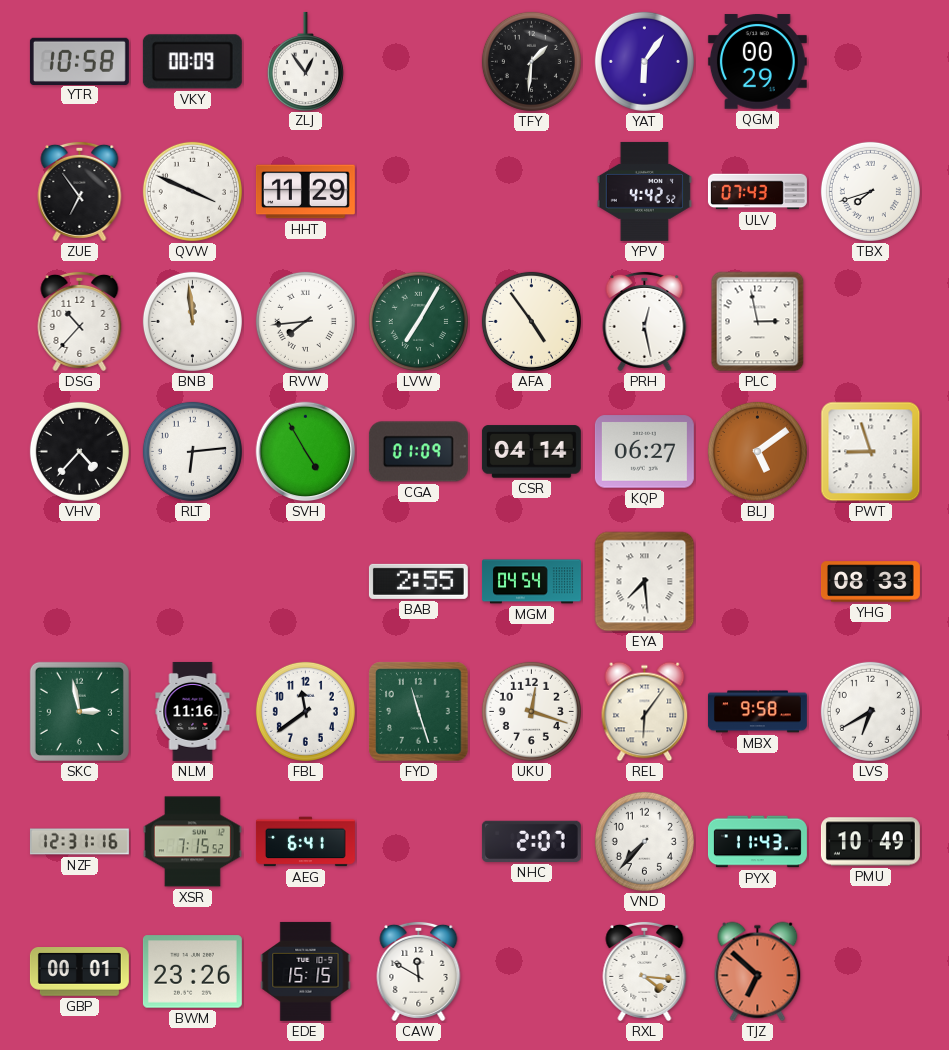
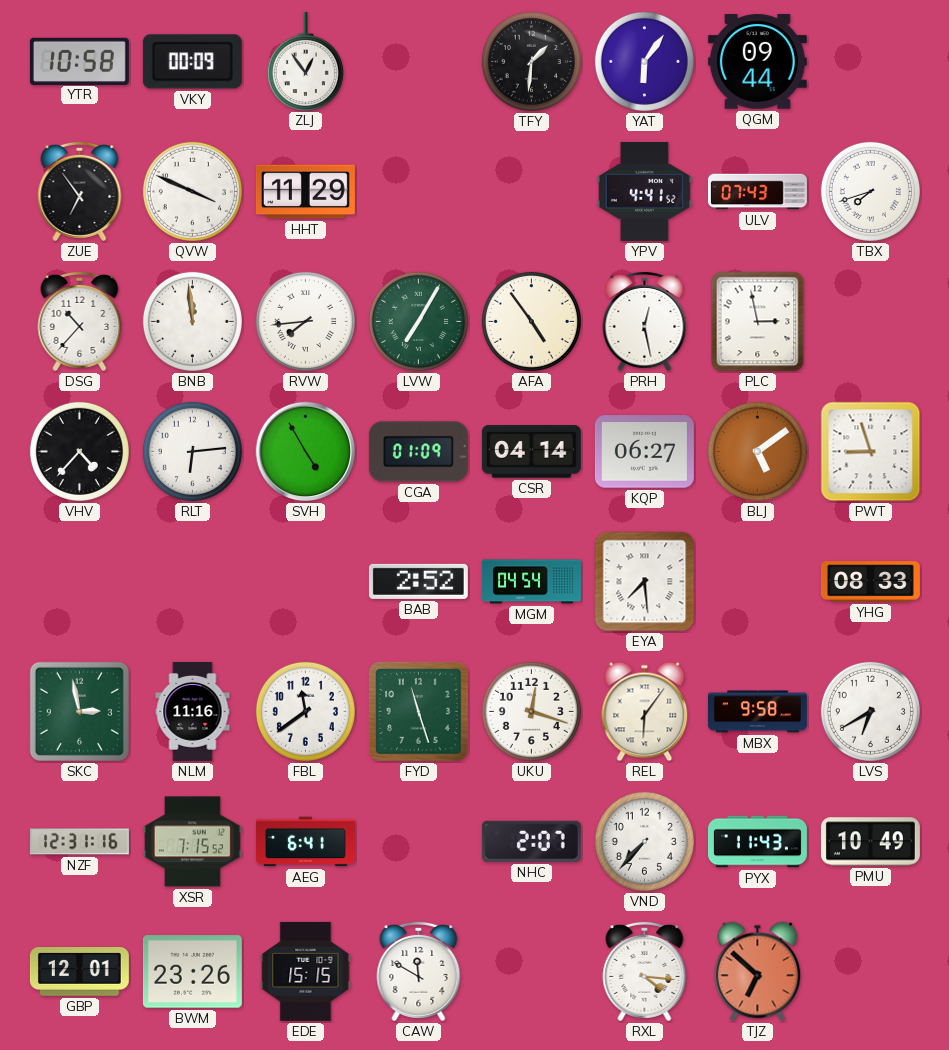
QGM: 00:29 -> 09:44 (757, 62)
YPV: 4:42 -> 4:41 (644, 191)
BAB: 2:55 -> 2:52 (418, 581)
GBP: 00:01 -> 12:01 (79, 972)
